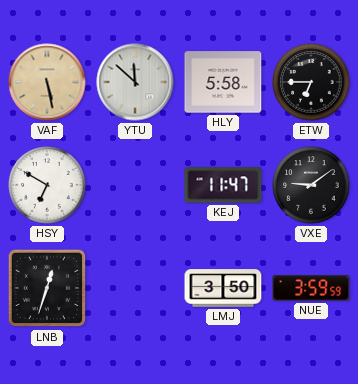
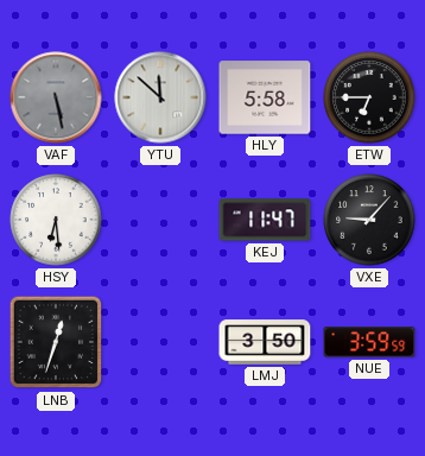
VAF dial: champagne -> grey (56, 97)
HSY: 6:50 -> 6:29 (56, 220)
VXE: 9:09 -> 9:07 (369, 220)
